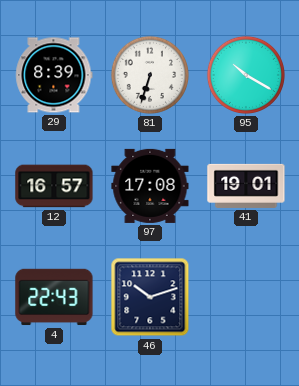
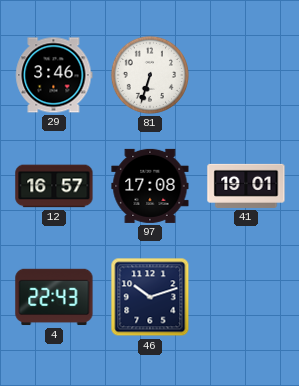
29: 8:39 -> 3:46 (54, 75)
95: 10:20 -> none (246, 75)
